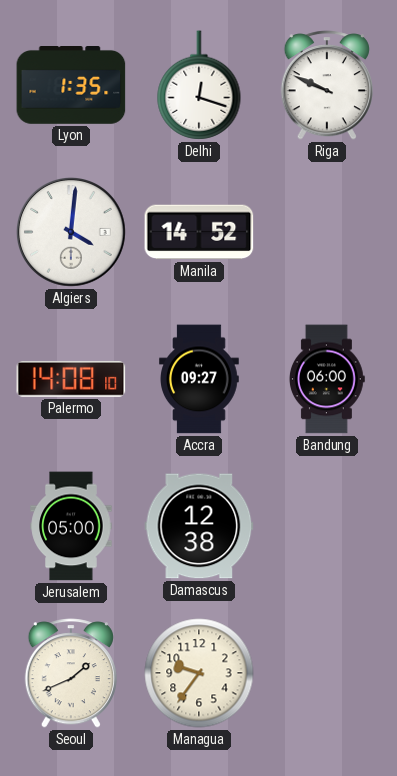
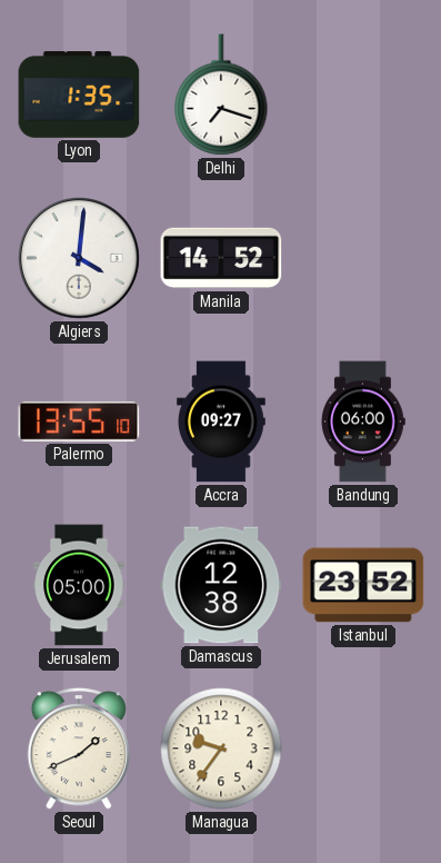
Delhi: 12:18 -> 7:18 (221, 95)
Riga: 9:49 -> none (327, 85)
Palermo: 14:08 -> 13:55 (79, 421)
Istanbul: none -> 23:52 (363, 585)
